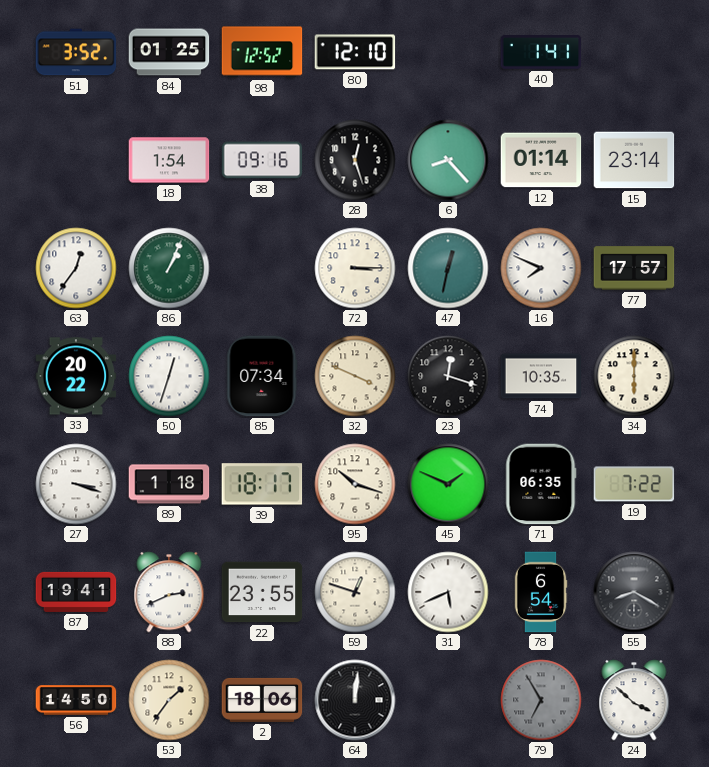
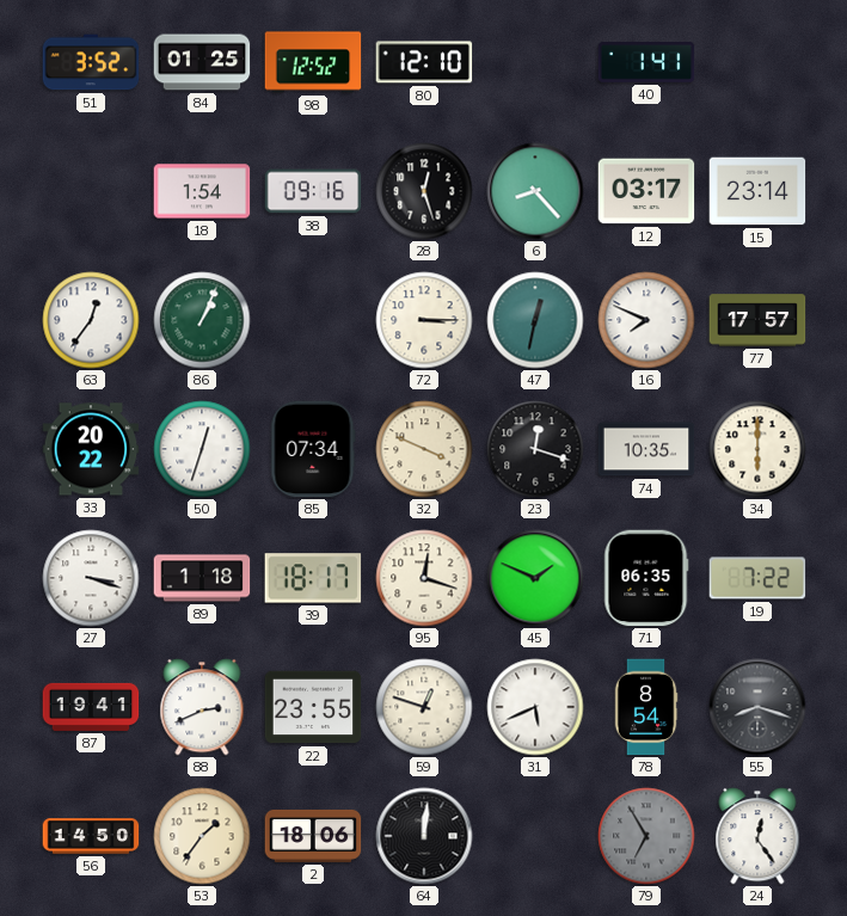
12: 01:14 -> 03:17 (646, 191)
95: 10:18 -> 12:18 (424, 578)
78: 6:54 -> 8:54 (646, 707)
55: 8:20 -> 8:18 (757, 707)
24: 3:52 -> 12:24 (757, 836)
